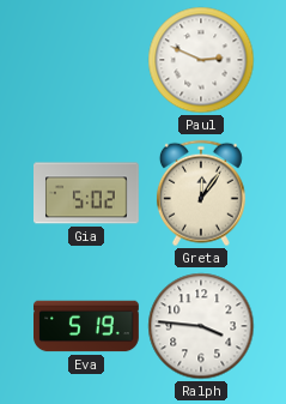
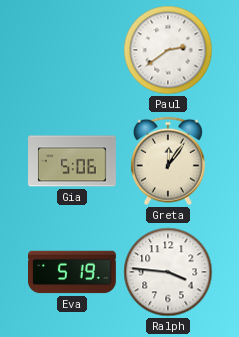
Paul: 2:49 -> 2:39 (168, 50)
Gia: 5:02 -> 5:06 (73, 161)
